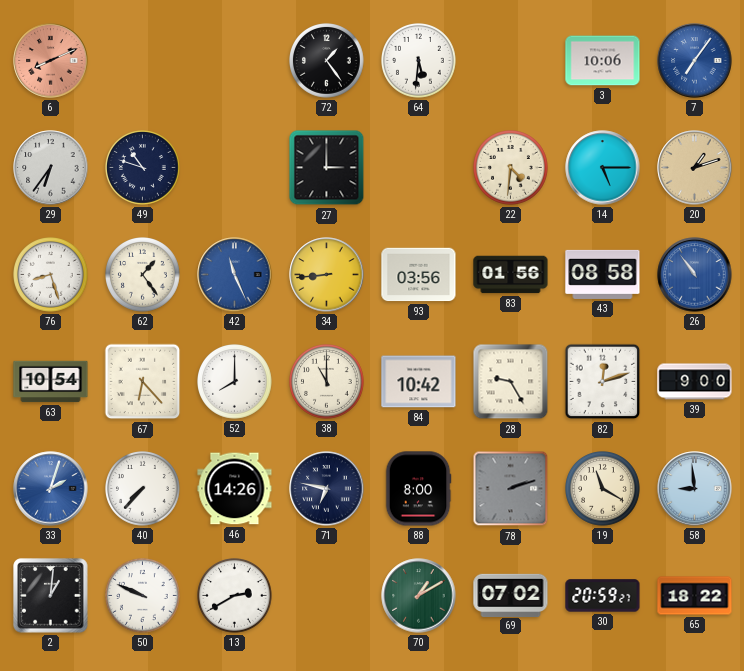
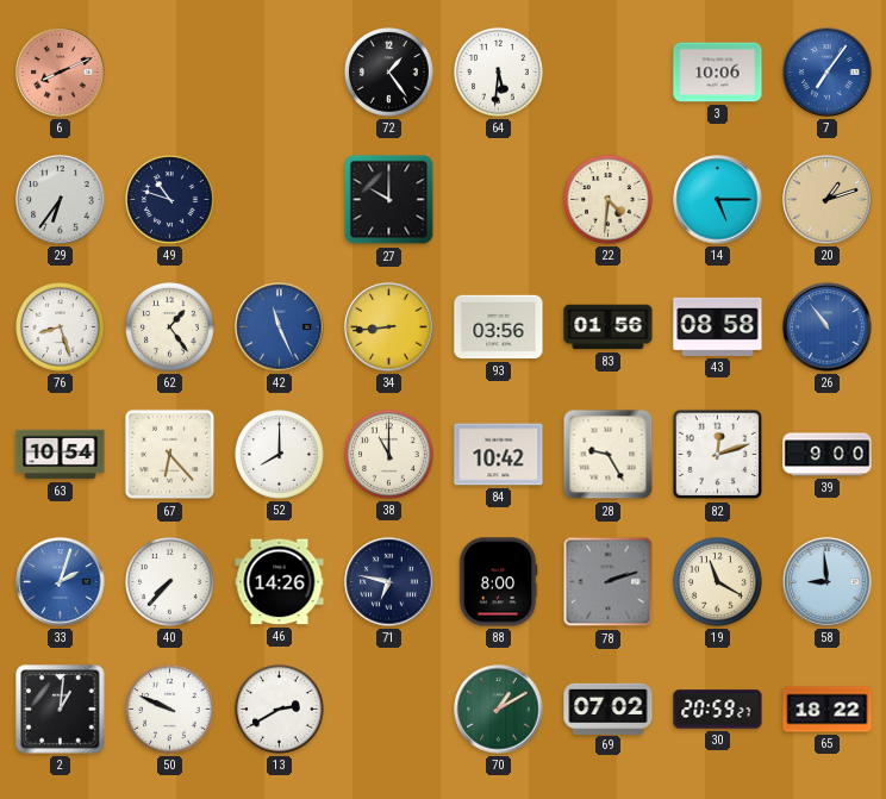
27: 3:00 -> 10:00 (389, 200)
